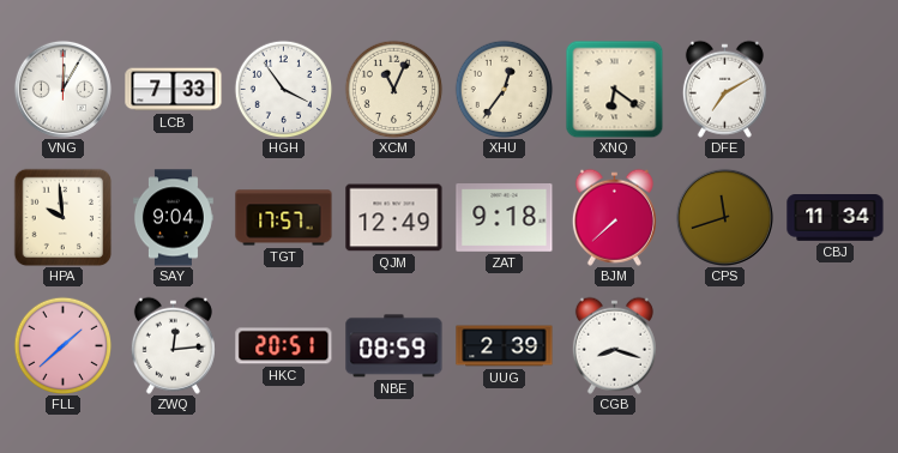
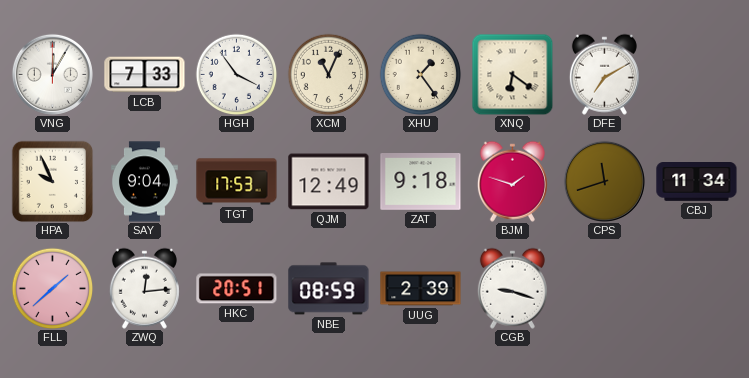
XHU: 12:36 -> 1:24 (420, 74)
HPA: 9:59 -> 9:56 (52, 181)
TGT: 17:57 -> 17:53 (237, 182)
BJM: 7:38 -> 1:48 (512, 181)
CGB: 8:18 -> 9:18 (512, 288)
